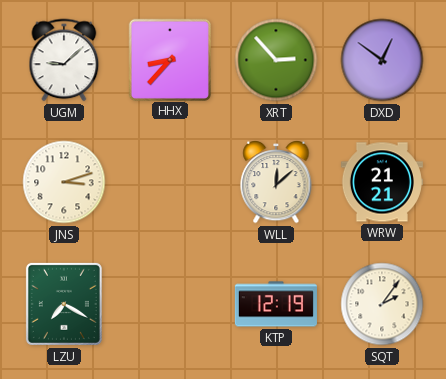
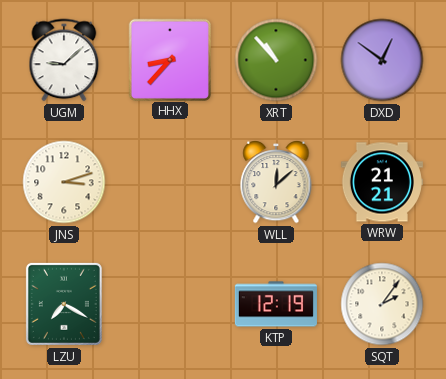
XRT: 2:53 -> 10:53 (276, 60)
